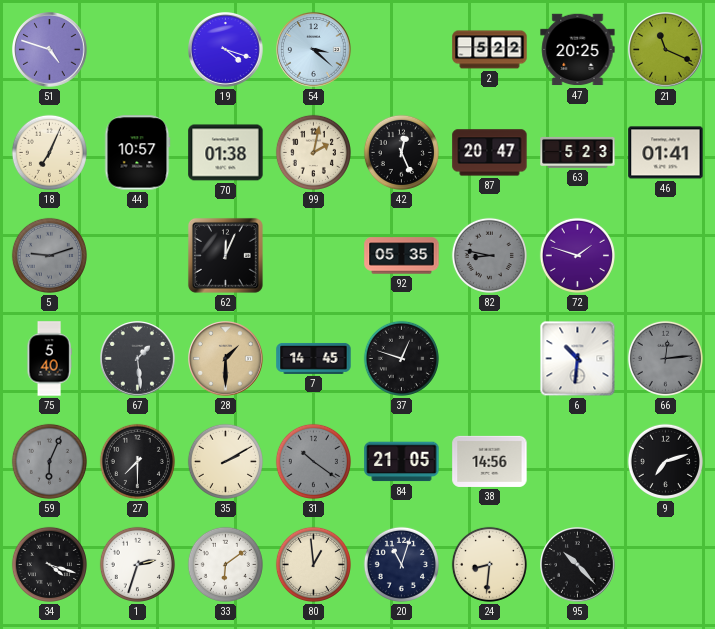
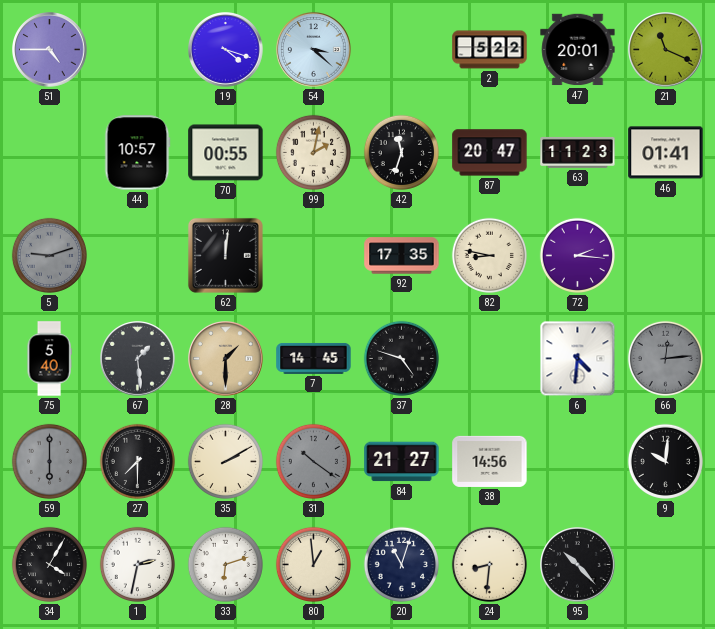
51: 4:48 -> 4:45 (50, 50)
47: 20:25 -> 20:01 (578, 50)
18: 7:04 -> none (49, 152)
70: 01:38 -> 00:55 (226, 153)
42: 12:26 -> 11:33 (401, 152)
63: 5:23 -> 11:23 (578, 152)
62: 12:04 -> 12:01 (225, 255)
92: 05:35 -> 17:35 (402, 256)
82 dial: grey -> cream (489, 255)
72: 1:48 -> 2:16 (577, 255)
37: 12:48 -> 4:48 (401, 358)
6: 10:31 -> 4:31 (578, 359)
59: 6:04 -> 6:00 (49, 461)
84: 21:05 -> 21:27 (402, 462)
9: 7:12 -> 10:01 (665, 461)
34: 4:18 -> 4:05 (49, 564)
1: 2:33 -> 2:32 (137, 564)
33: 6:09 -> 6:12 (225, 564)
